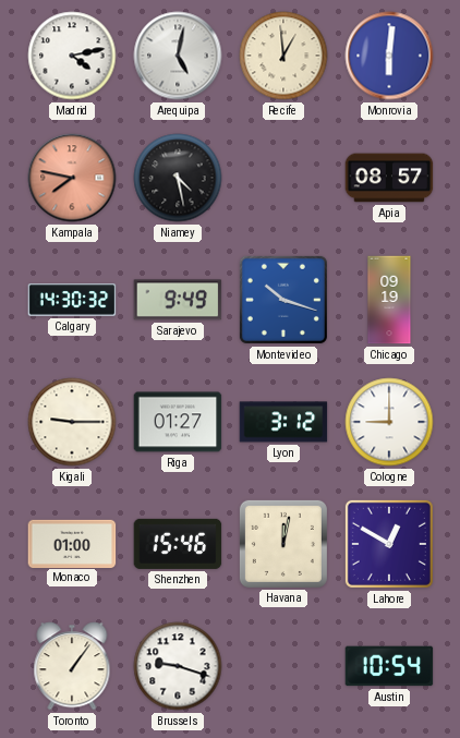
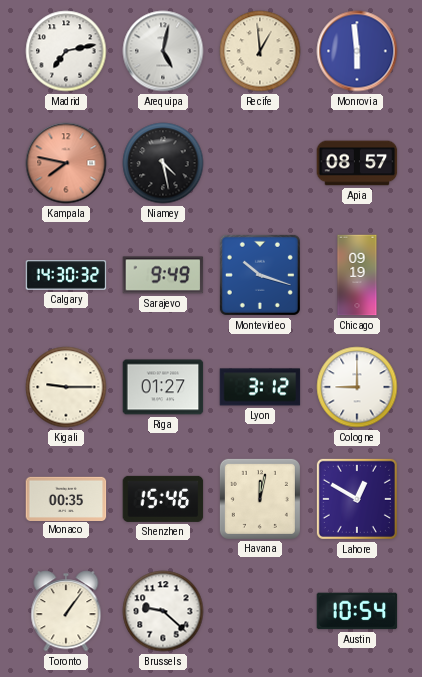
Madrid: 4:13 -> 7:13 (66, 51)
Monrovia: 6:01 -> 5:59 (357, 51)
Monaco: 01:00 -> 00:35 (66, 498)
Brussels: 9:18 -> 9:22 (163, 611)
